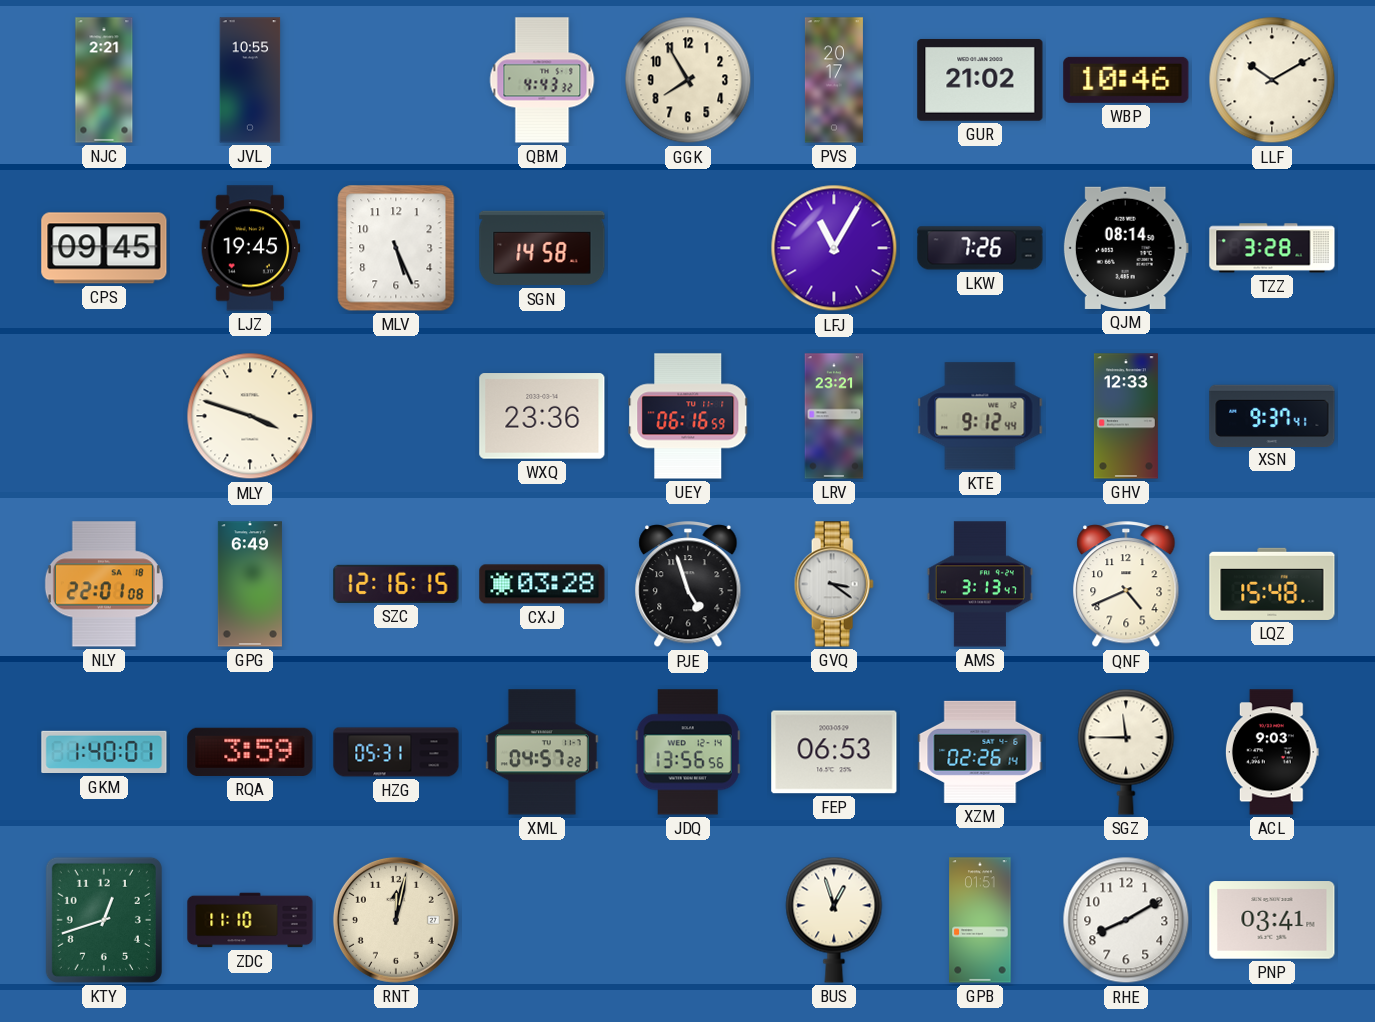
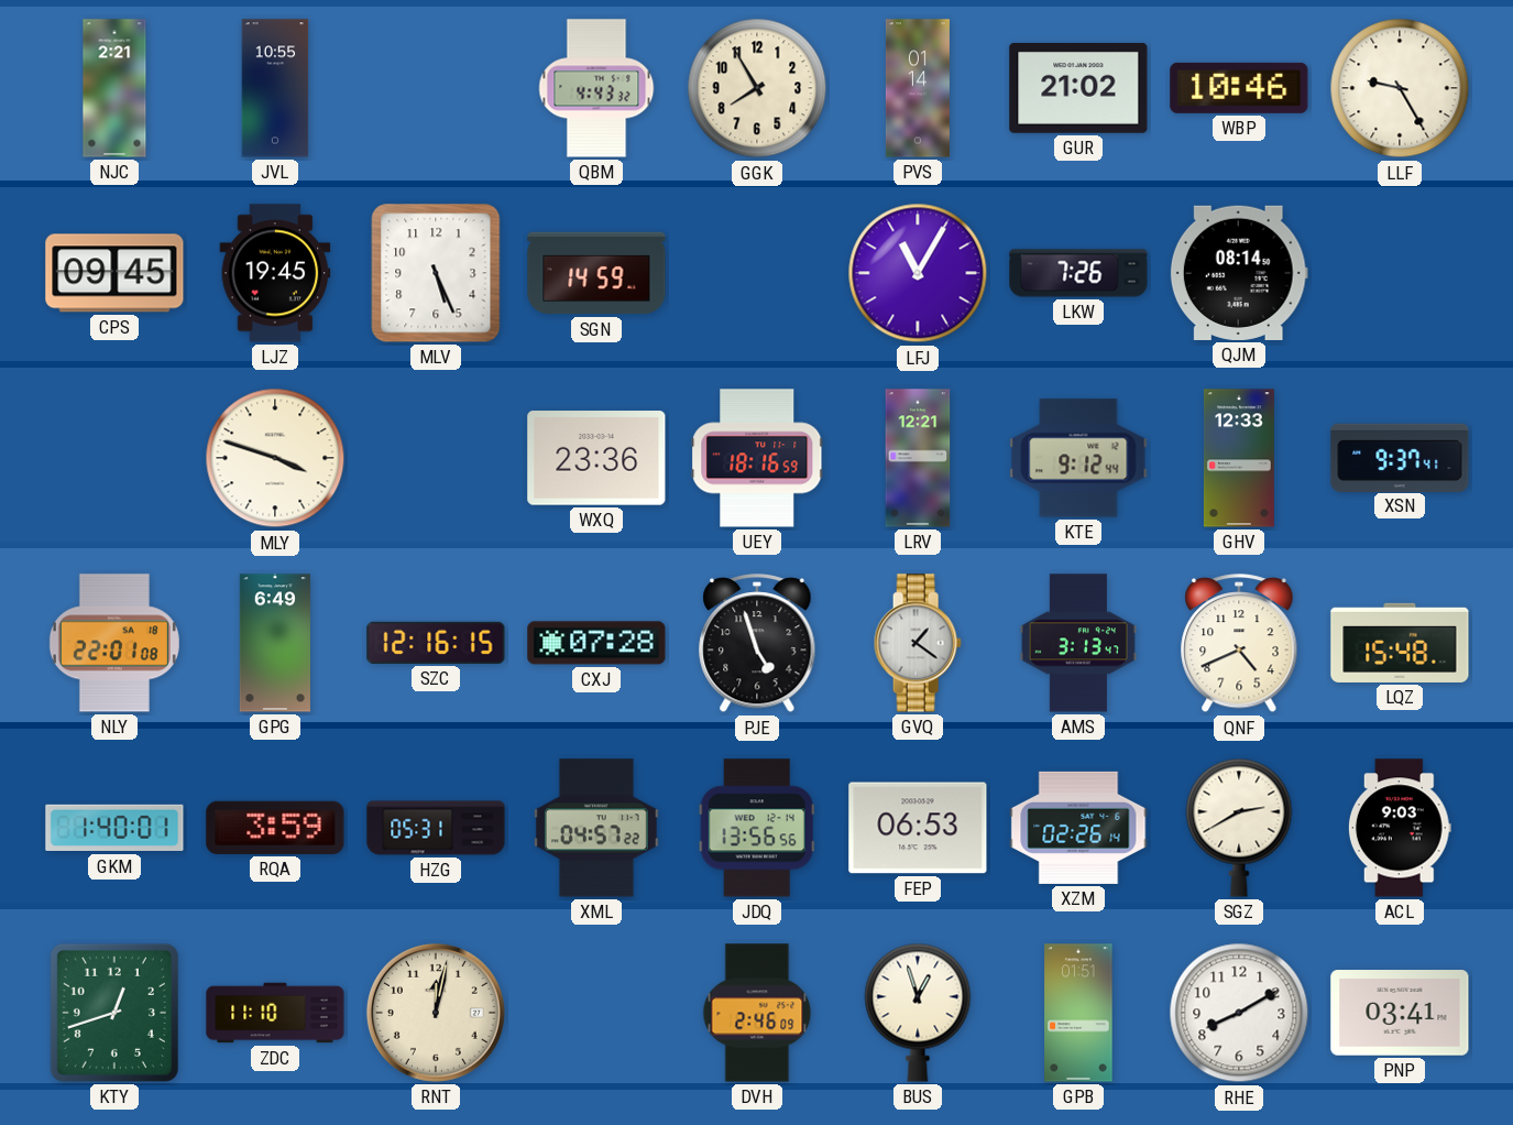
PVS: 20:17 -> 01:14 (918, 88)
LLF: 10:10 -> 9:25 (1400, 88)
SGN: 14:58 -> 14:59 (596, 273)
TZZ: 3:28 -> none (1272, 248)
UEY: 06:16 -> 18:16 (757, 458)
LRV: 23:21 -> 12:21 (918, 458)
CXJ: 03:28 -> 07:28 (596, 643)
GVQ: 3:21 -> 1:21 (918, 643)
SGZ: 11:45 -> 2:40 (1239, 828)
DVH: none -> 2:46 (757, 1013)
